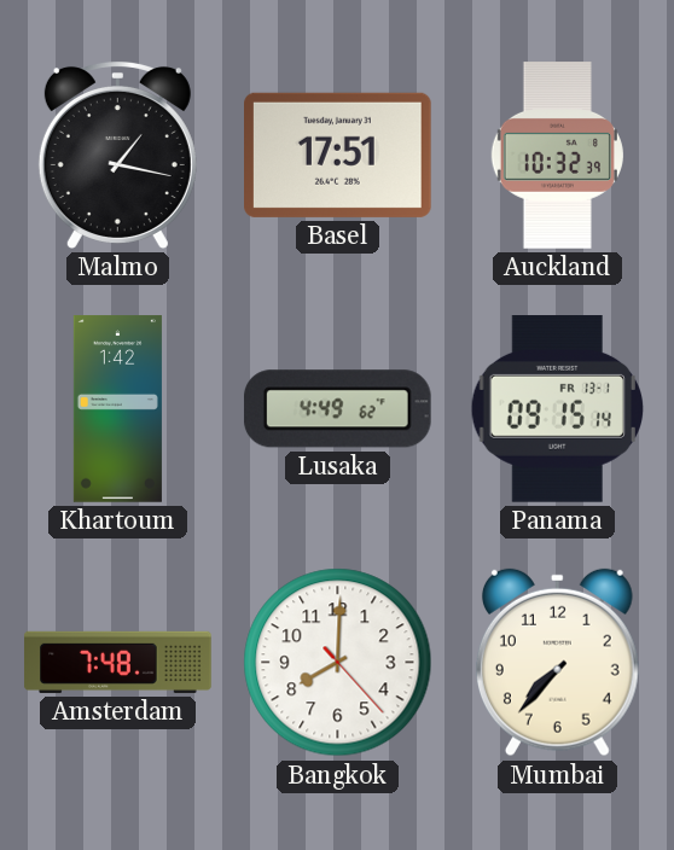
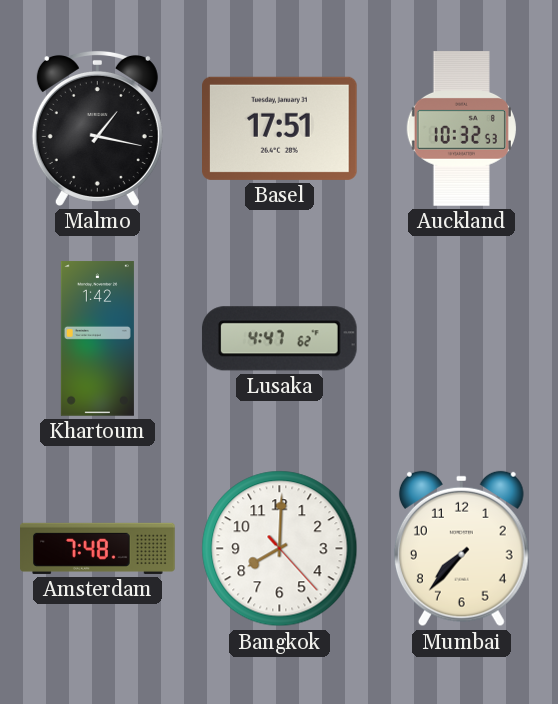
Auckland: 10:32:39 -> 10:32:53 (461, 129)
Lusaka: 4:49 -> 4:47 (279, 339)
Panama: 09:15 -> none (557, 409)
